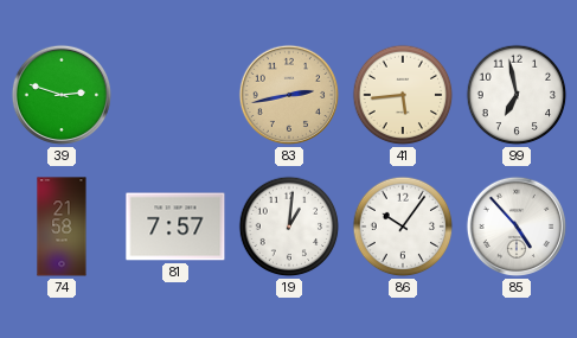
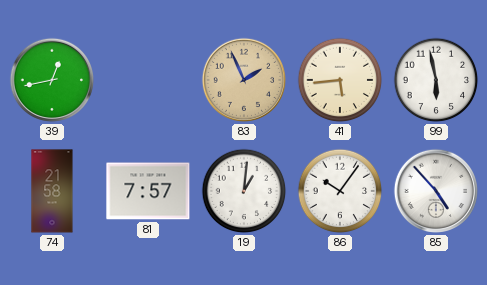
39: 2:48 -> 12:43 (52, 80)
83: 2:43 -> 1:56 (244, 80)
99: 6:58 -> 5:58 (436, 80)
